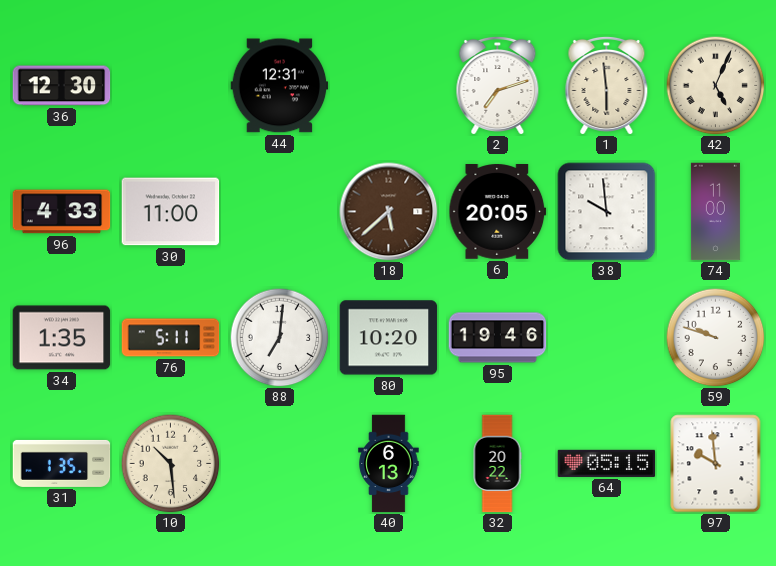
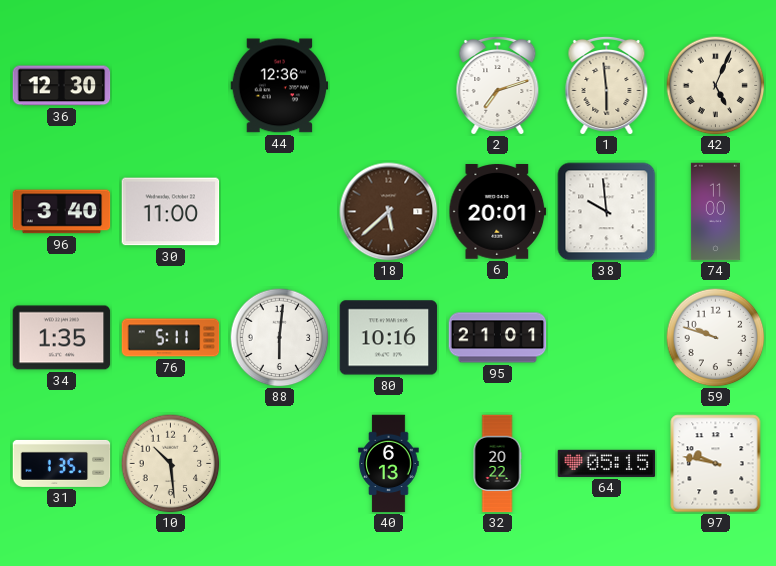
44: 12:31 -> 12:36 (280, 86)
96: 4:33 -> 3:40 (62, 212)
6: 20:05 -> 20:01 (498, 212)
88: 7:01 -> 6:01 (280, 338)
80: 10:20 -> 10:16 (389, 338)
95: 19:46 -> 21:01 (498, 338)
97: 9:59 -> 9:47 (716, 464)
